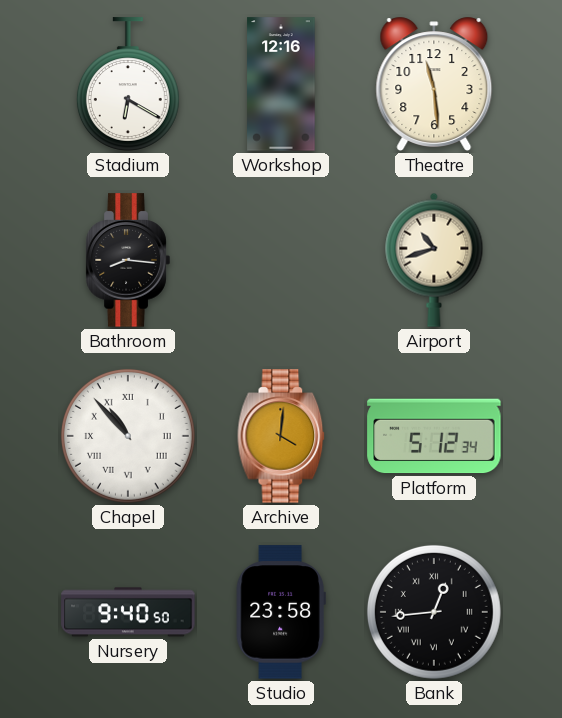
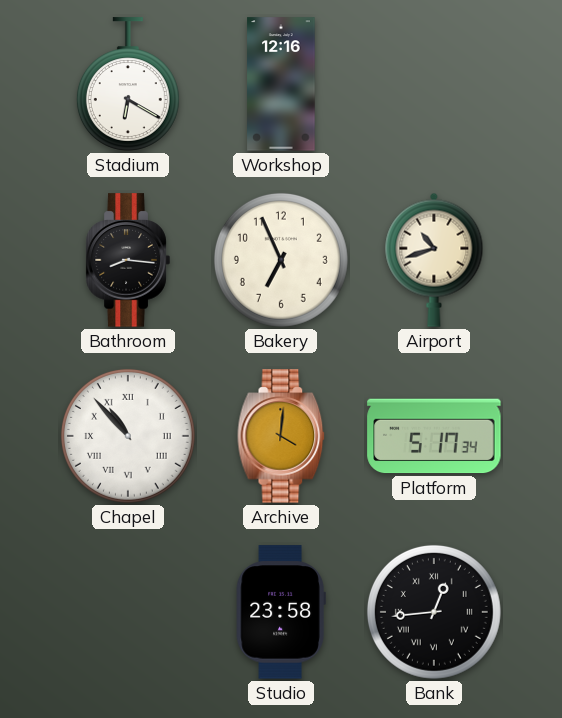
Theatre: 11:29 -> none (434, 84)
Bakery: none -> 6:56 (281, 260)
Platform: 5:12 -> 5:17 (434, 436)
Nursery: 9:40 -> none (128, 612)
